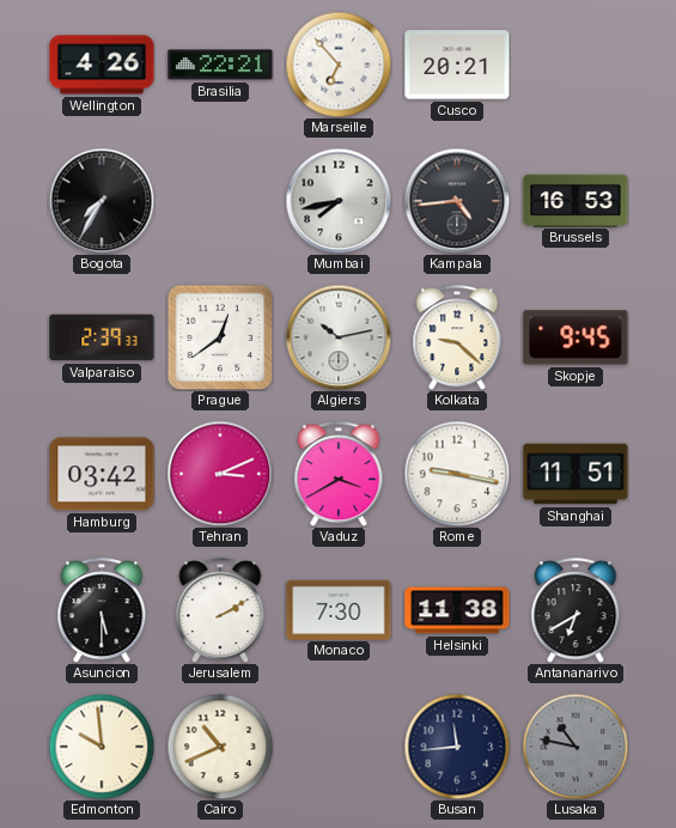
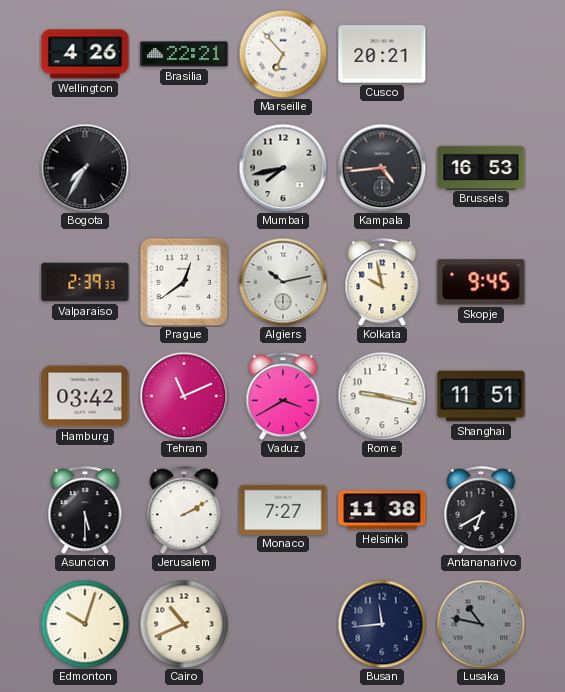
Kolkata: 9:22 -> 9:58 (382, 282)
Tehran: 3:11 -> 11:11 (184, 396)
Monaco: 7:30 -> 7:27 (283, 509)
Edmonton: 9:59 -> 10:03 (85, 624)
